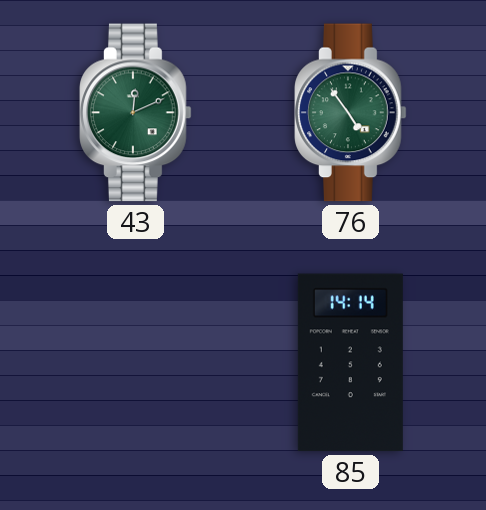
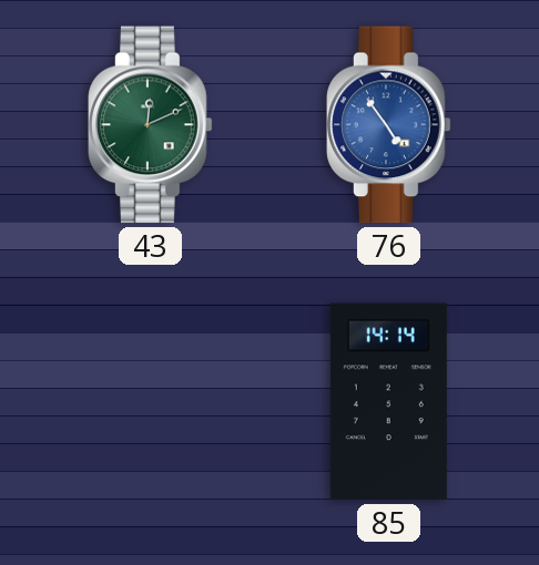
76 dial: green -> blue (389, 125)
